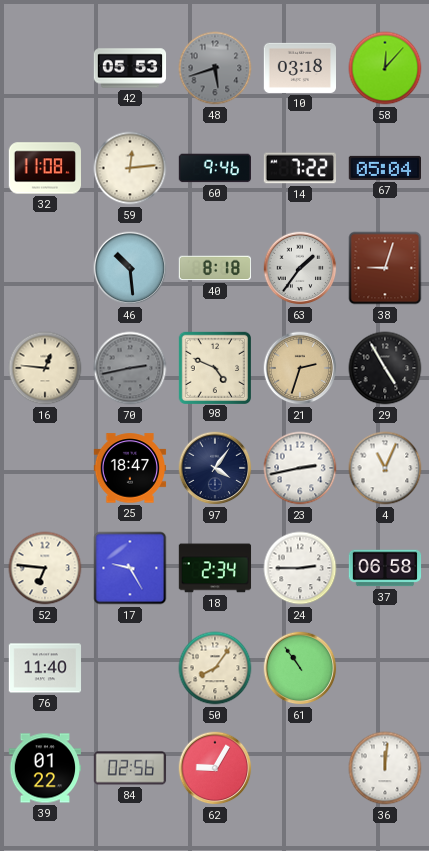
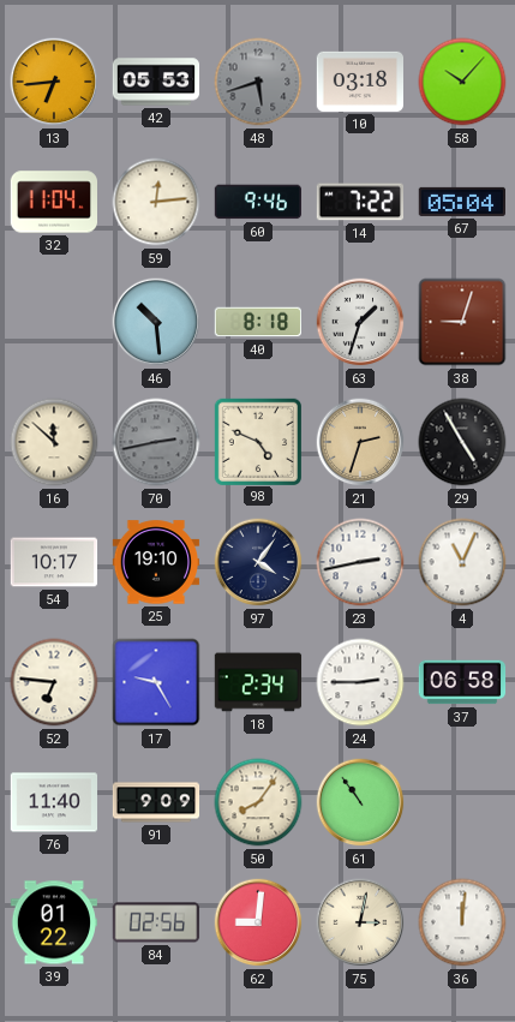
13: none -> 6:44 (54, 82)
58: 12:07 -> 10:07 (462, 82)
32: 11:08 -> 11:04 (53, 202)
63: 1:36 -> 1:33 (360, 322)
16: 12:46 -> 11:52 (54, 442)
54: none -> 10:17 (54, 562)
25: 18:47 -> 19:10 (156, 562)
91: none -> 9:09 (156, 802)
62: 9:05 -> 9:01 (258, 922)
75: none -> 3:02 (360, 922)
